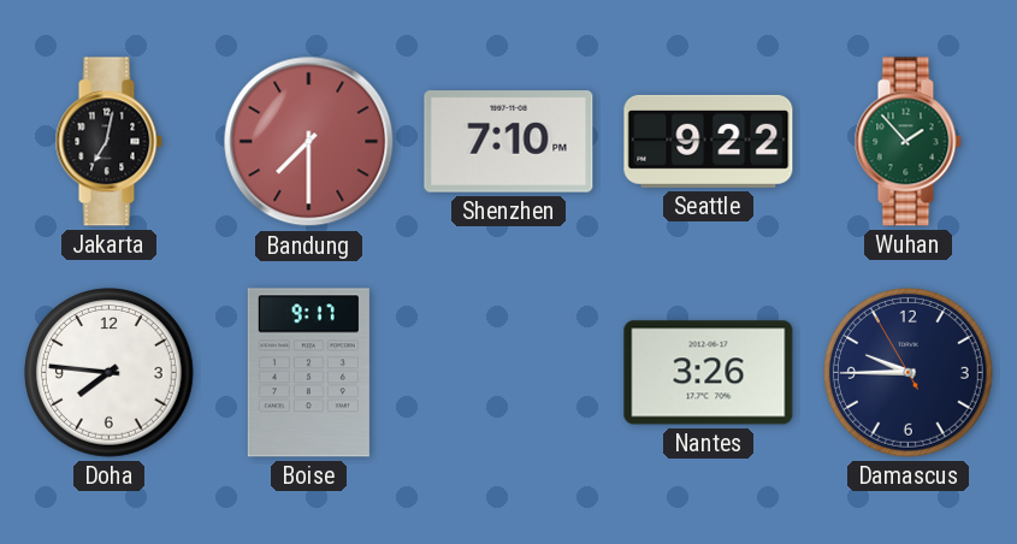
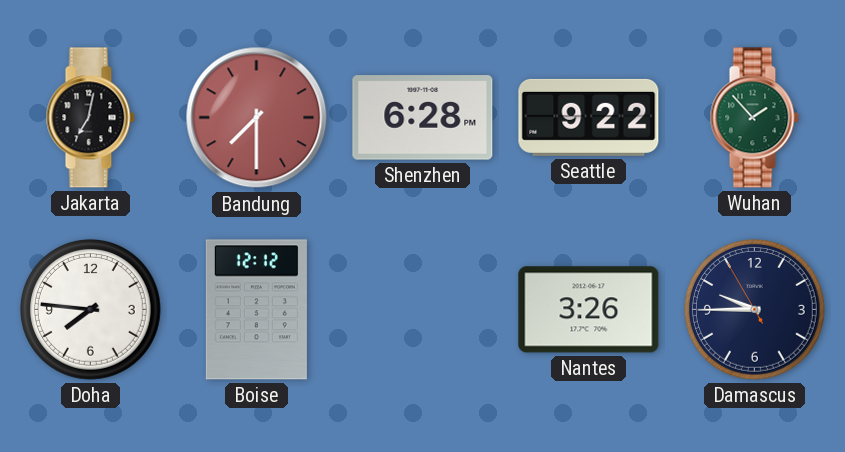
Shenzhen: 7:10 -> 6:28 (423, 118)
Boise: 9:17 -> 12:12 (256, 310)
